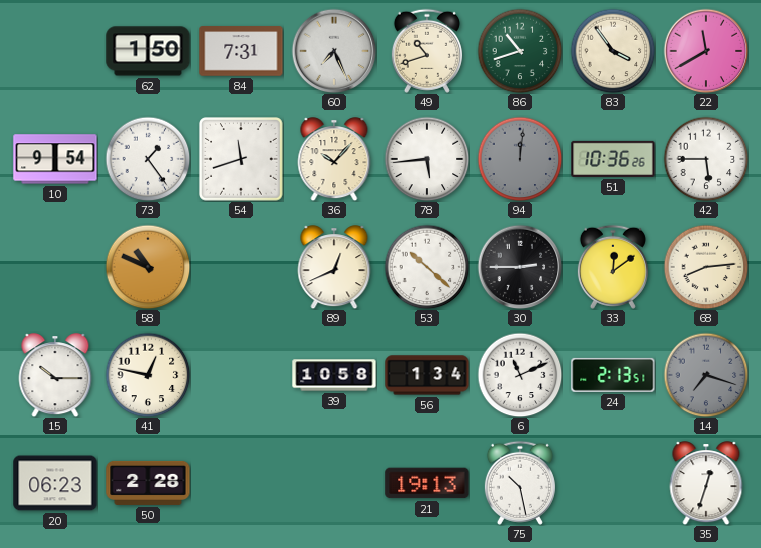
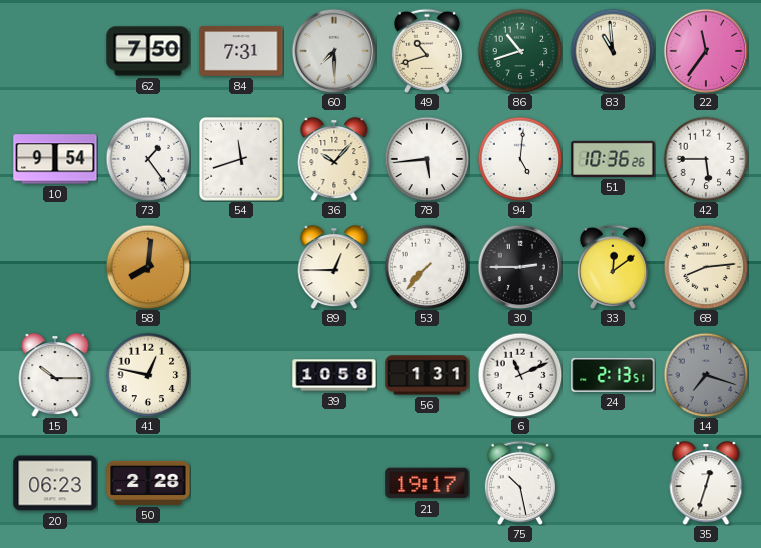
62: 1:50 -> 7:50 (148, 51)
60: 7:26 -> 7:30 (334, 51)
83: 3:54 -> 10:59 (613, 51)
22: 11:40 -> 11:36 (706, 51)
94: 12:01 -> 5:01 (520, 159)
94 dial: grey -> white (520, 159)
58: 10:49 -> 8:01 (148, 267)
89: 12:41 -> 12:45 (334, 267)
53: 10:22 -> 7:37 (427, 267)
56: 1:34 -> 1:31 (427, 375)
21: 19:13 -> 19:17 (427, 483)
